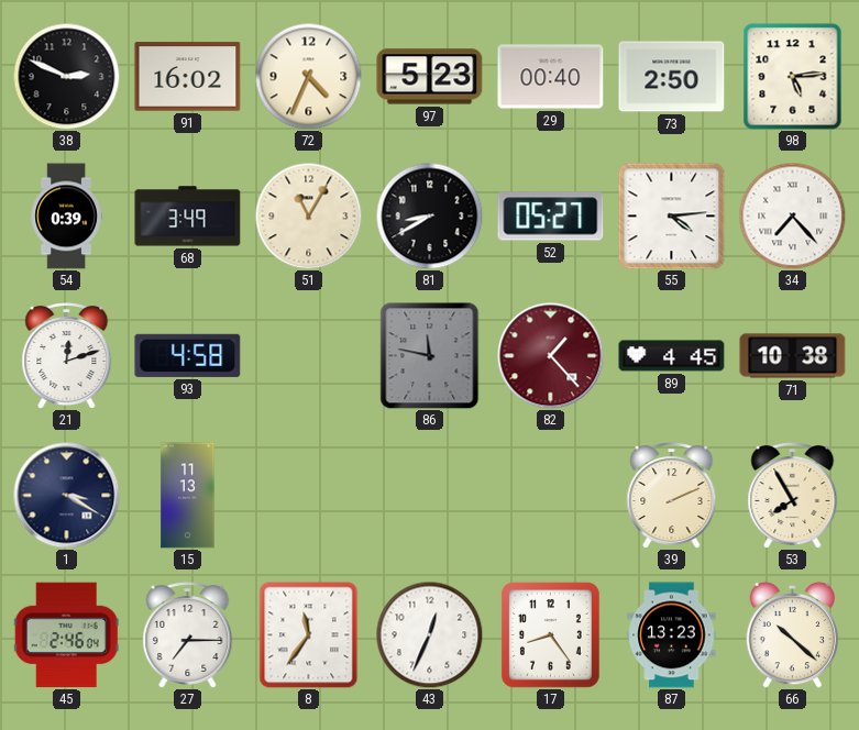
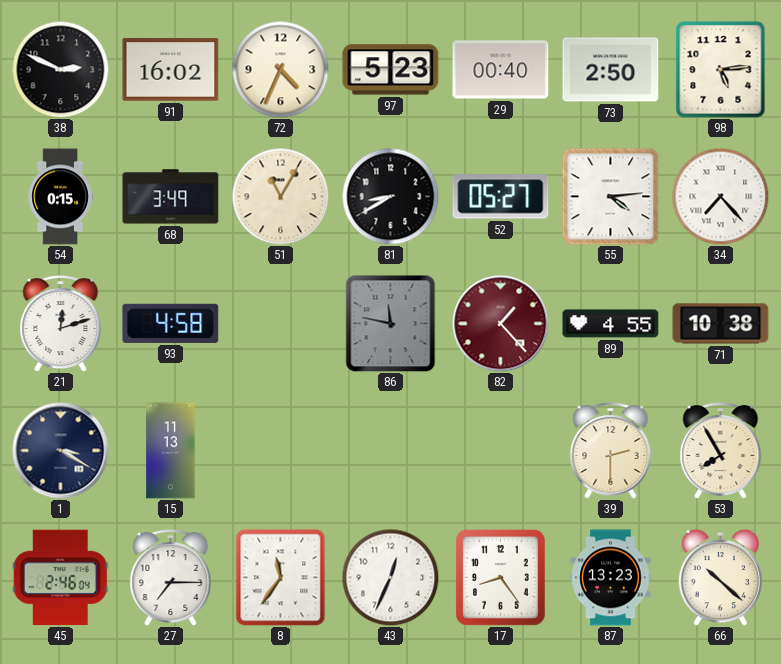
54: 0:39 -> 0:15 (60, 197)
89: 4:45 -> 4:55 (611, 324)
39: 2:11 -> 2:30 (611, 451)
